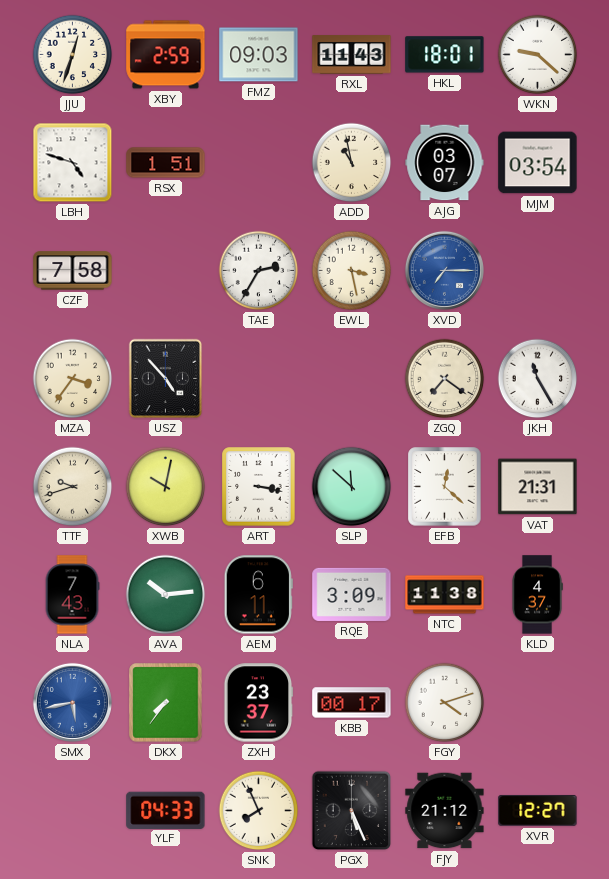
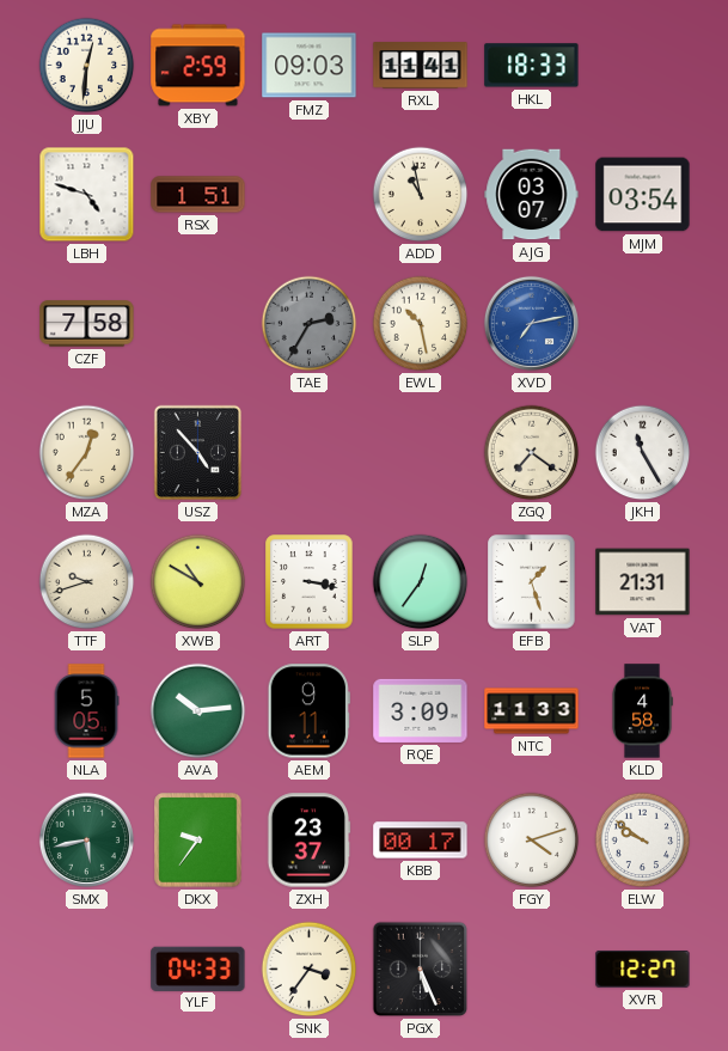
JJU: 12:33 -> 12:31 (87, 66)
RXL: 11:43 -> 11:41 (421, 66)
HKL: 18:01 -> 18:33 (532, 66)
WKN: 9:22 -> none (538, 55)
TAE dial: white -> grey (310, 324)
EWL: 3:28 -> 10:28 (421, 324)
XVD: 7:15 -> 7:13 (531, 323)
MZA: 3:36 -> 12:36 (87, 453)
XWB: 10:02 -> 10:50 (198, 582)
SLP: 11:52 -> 12:36 (421, 582)
EFB: 12:22 -> 1:27 (532, 582)
NLA: 7:43 -> 5:05 (86, 711)
AEM: 6:11 -> 9:11 (308, 711)
NTC: 11:38 -> 11:33 (532, 711)
KLD: 4:37 -> 4:58 (642, 711)
SMX dial: blue -> green (86, 839)
DKX: 7:36 -> 9:36 (198, 841)
ELW: none -> 9:51 (643, 841)
SNK: 7:56 -> 3:36 (310, 970)
FJY: 21:12 -> none (445, 811)
